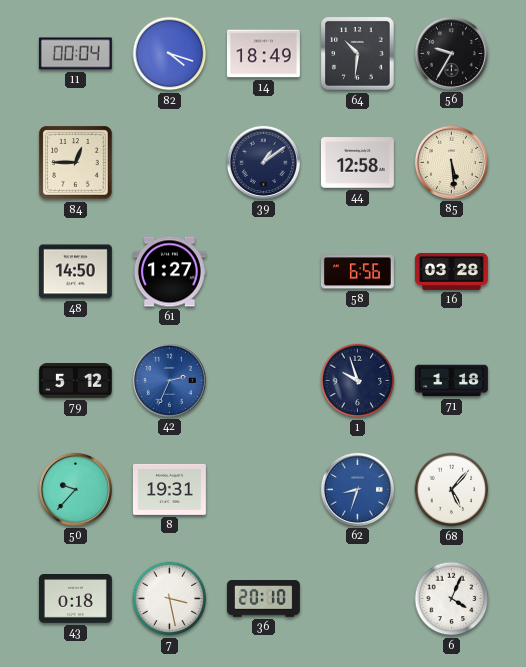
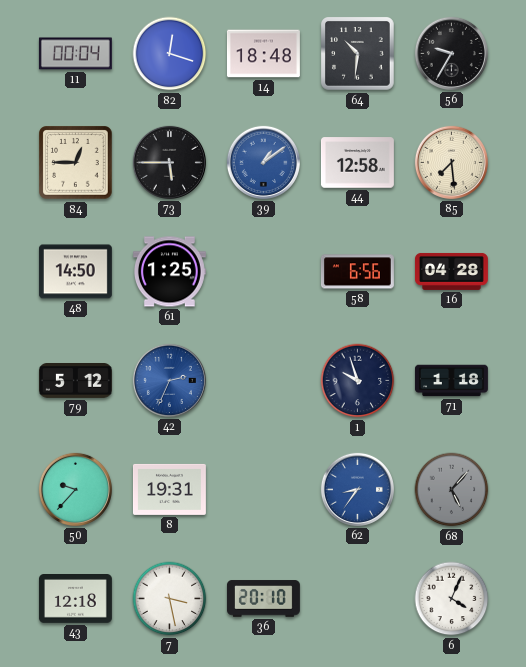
82: 4:18 -> 12:18 (170, 54)
14: 18:49 -> 18:48 (263, 54)
73: none -> 5:45 (169, 162)
39 dial: navy -> blue (263, 162)
85: 5:29 -> 7:29 (451, 162)
61: 1:27 -> 1:25 (169, 272)
16: 03:28 -> 04:28 (451, 271)
62: 8:33 -> 8:36 (357, 489)
68 dial: white -> grey (452, 490)
43: 0:18 -> 12:18 (75, 599)
